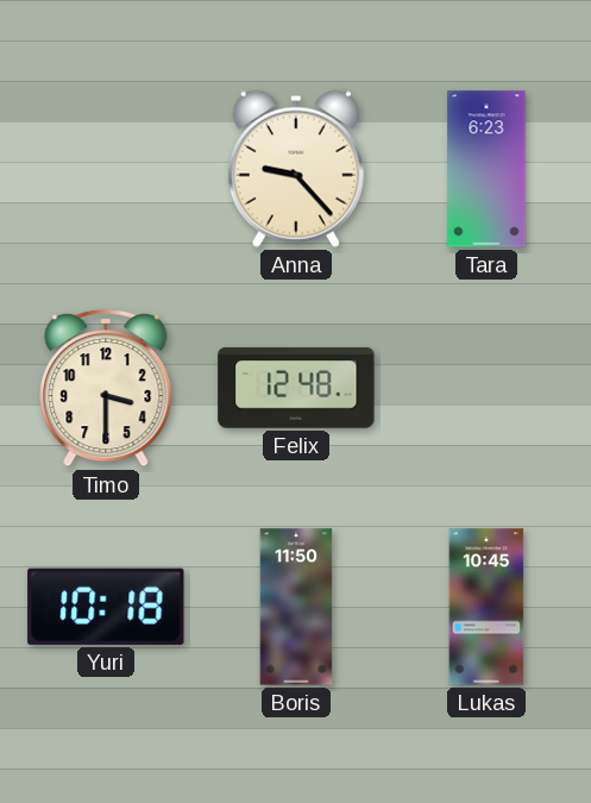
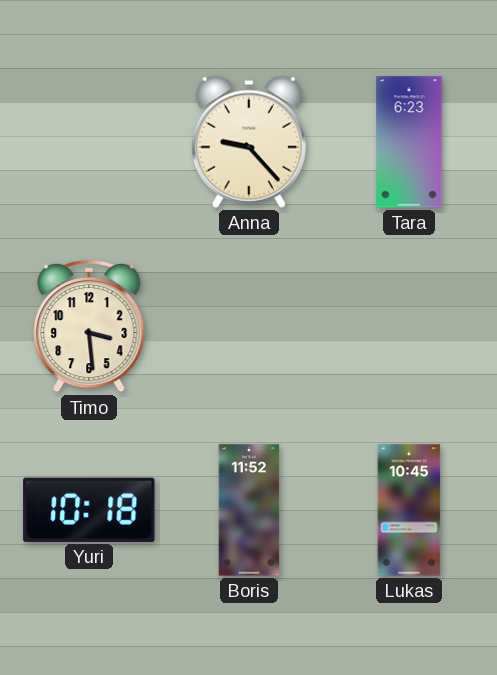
Timo: 3:30 -> 3:29 (89, 326)
Felix: 12:48 -> none (296, 388)
Boris: 11:50 -> 11:52 (249, 510)
